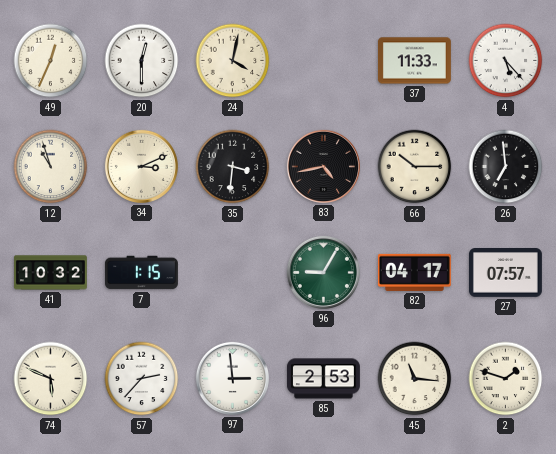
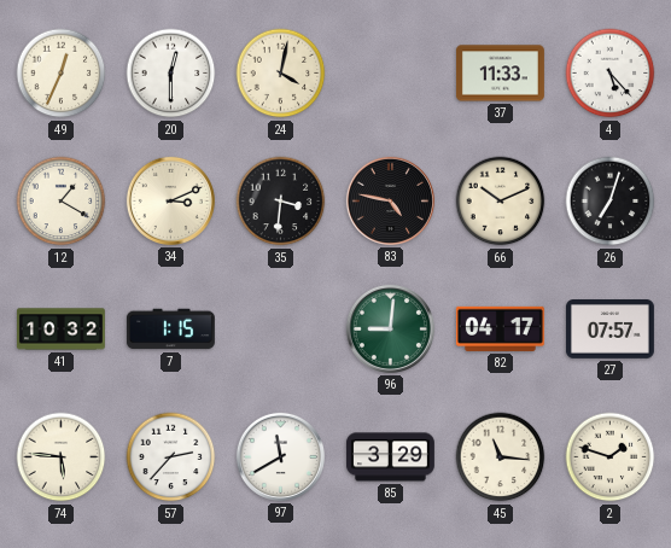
12: 10:57 -> 1:20 (62, 202)
83: 4:43 -> 4:47 (390, 200)
66: 10:15 -> 10:11 (501, 202)
26: 6:59 -> 7:03 (611, 202)
96: 9:05 -> 9:01 (390, 328)
74: 5:49 -> 5:46 (62, 457)
97: 2:59 -> 11:40 (280, 456)
85: 2:53 -> 3:29 (390, 457)
